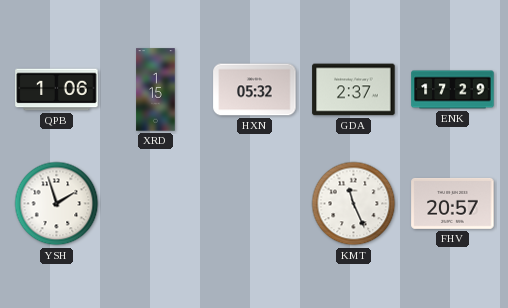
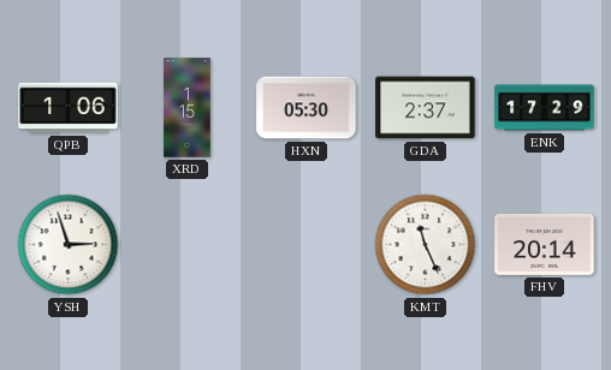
HXN: 05:32 -> 05:30 (307, 108)
YSH: 1:57 -> 2:57 (69, 245)
FHV: 20:57 -> 20:14 (545, 244)
